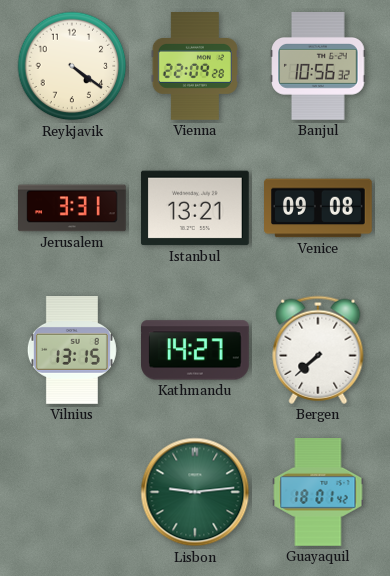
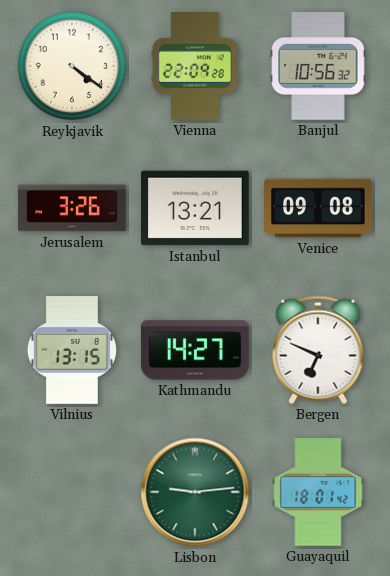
Jerusalem: 3:31 -> 3:26 (73, 208)
Bergen: 7:38 -> 6:49 (318, 350)
